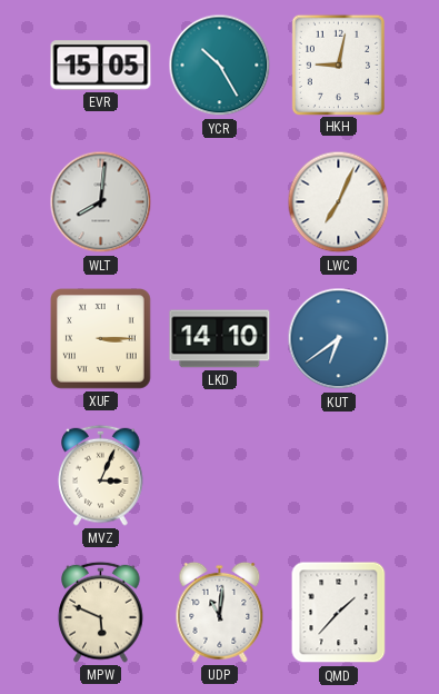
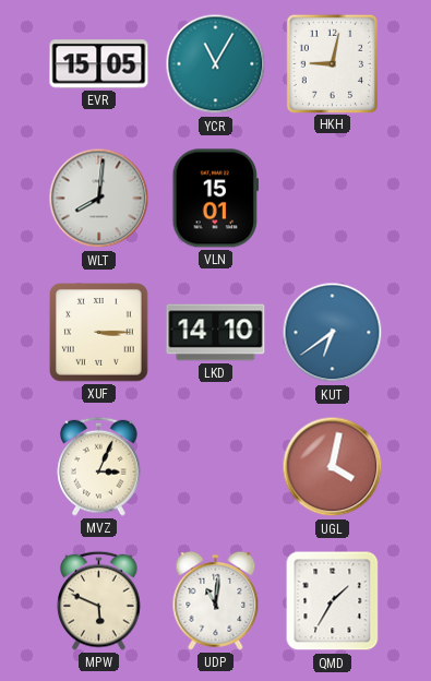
YCR: 10:25 -> 11:05 (216, 64)
VLN: none -> 15:01 (215, 199)
LWC: 7:04 -> none (339, 202)
UGL: none -> 4:02 (333, 467)
QMD: 1:37 -> 1:35 (333, 601)
